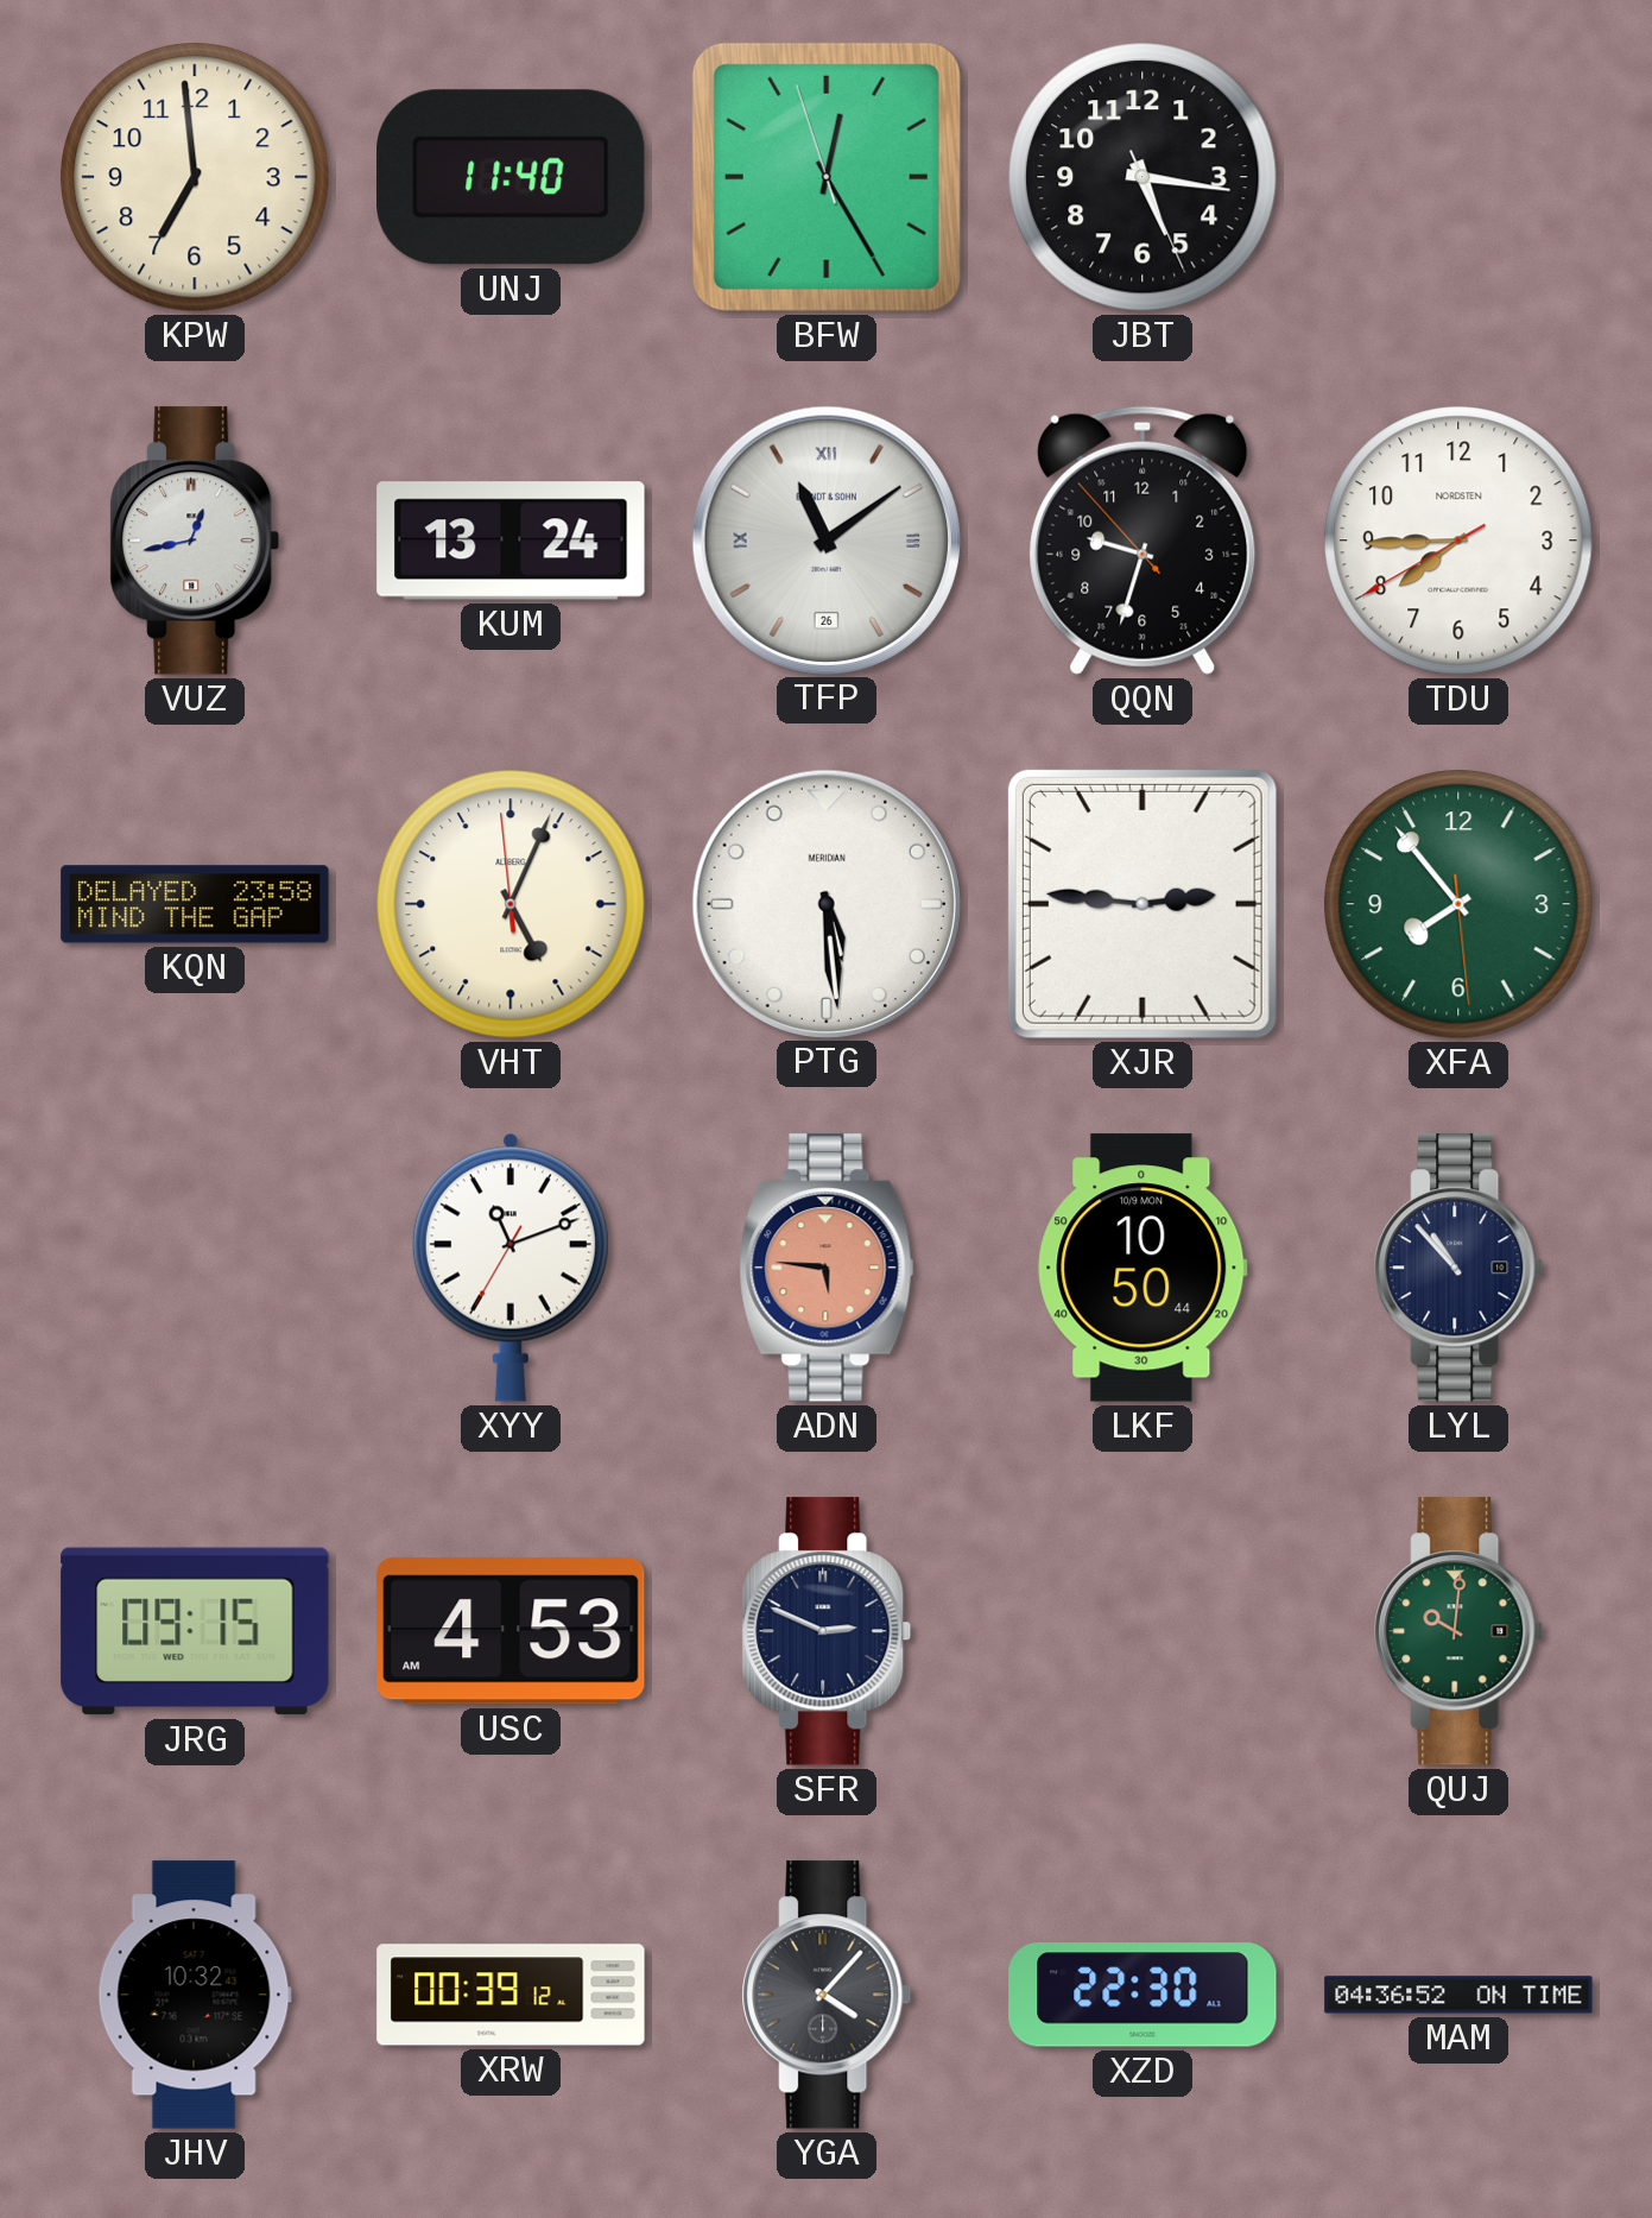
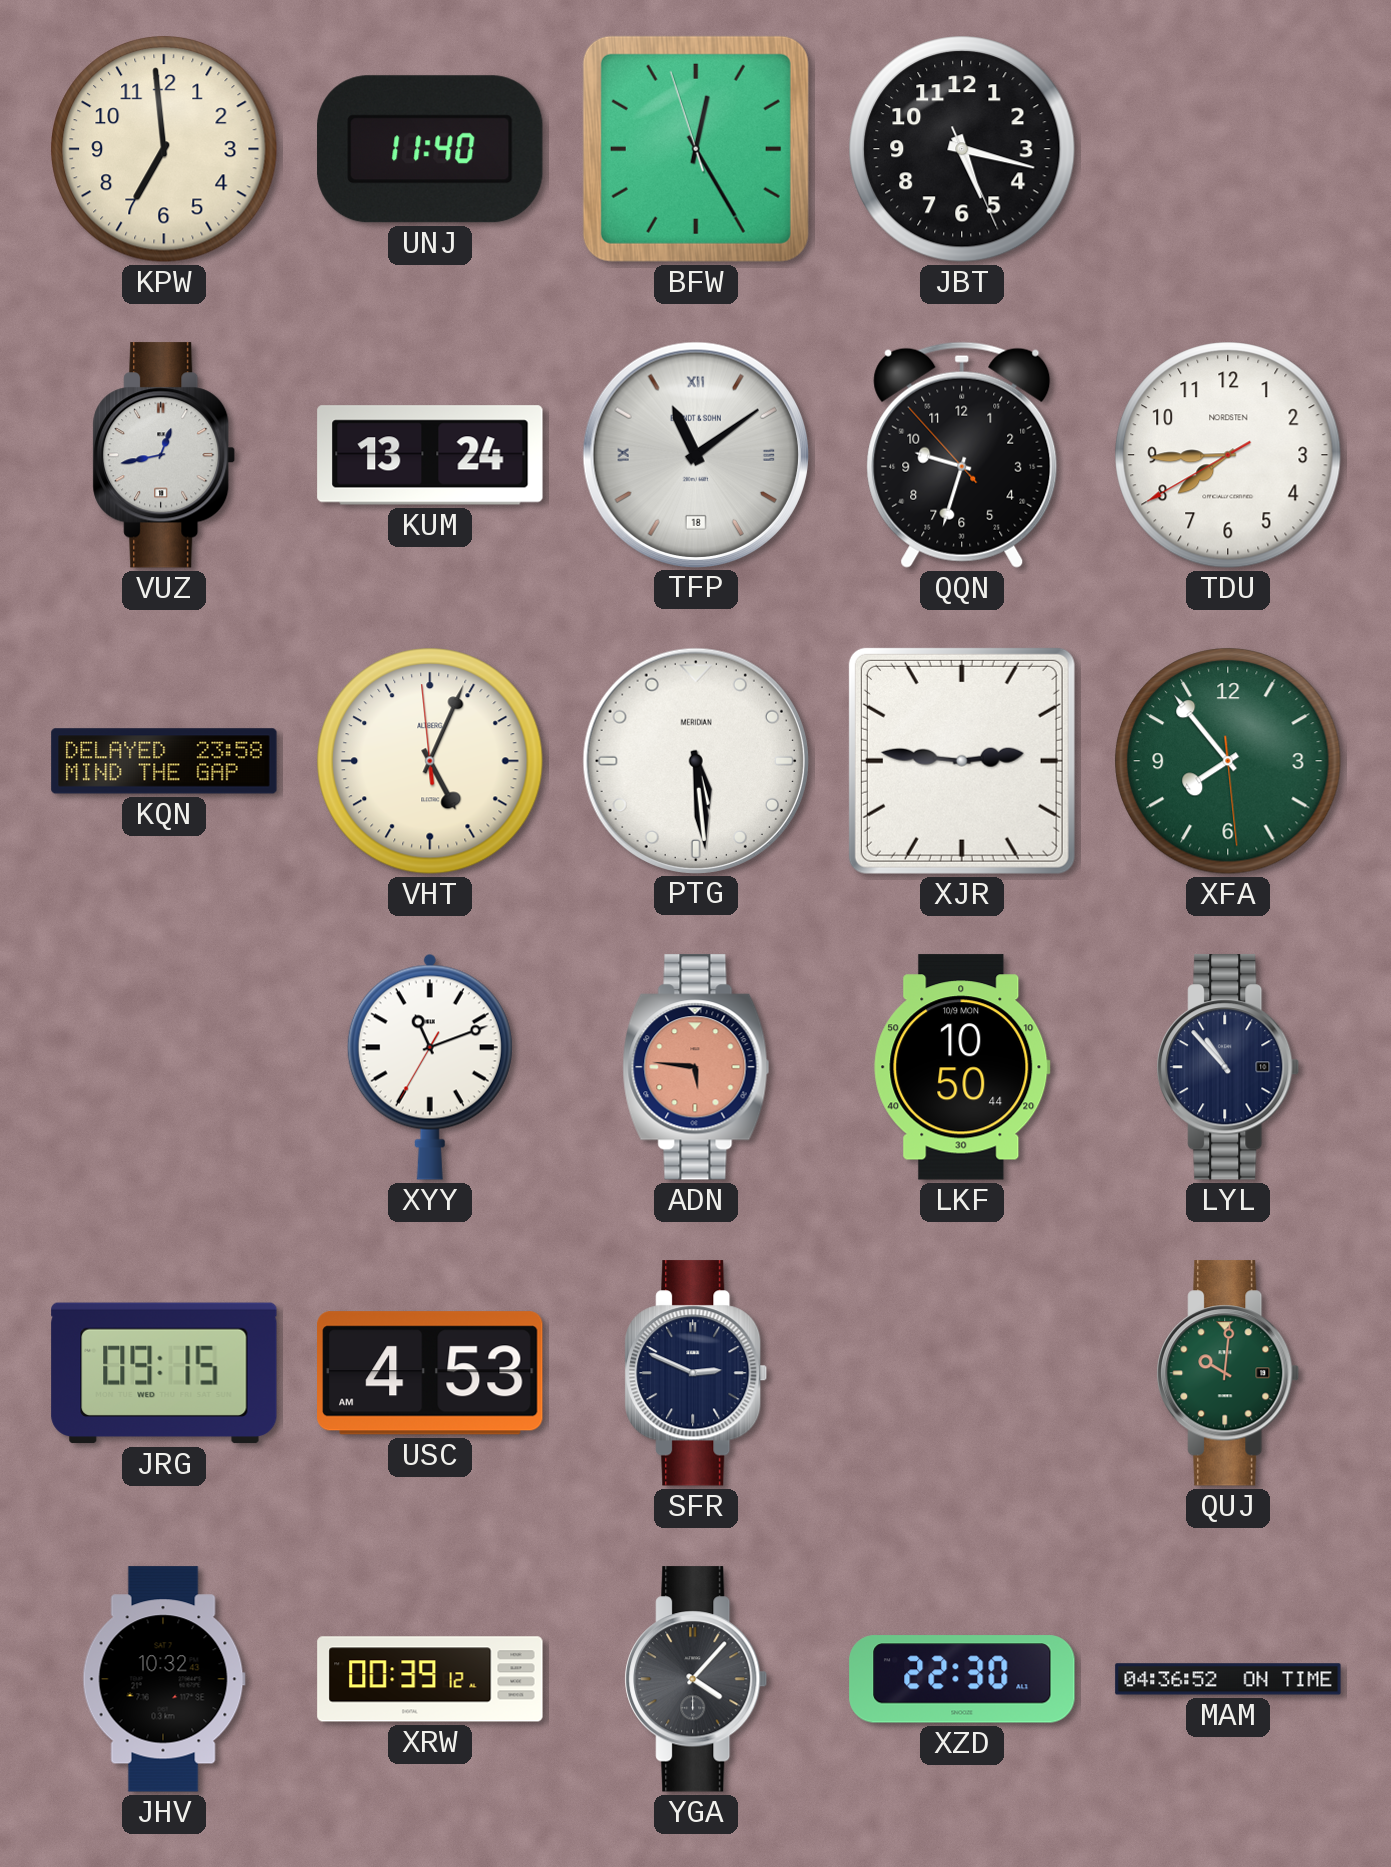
JBT: 5:16 -> 5:17 (962, 149)
TFP date: 26 -> 18 (695, 454)
